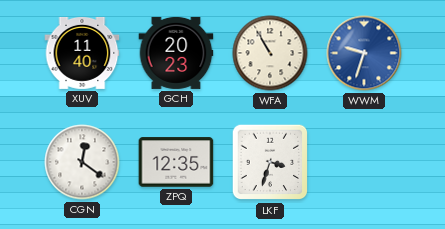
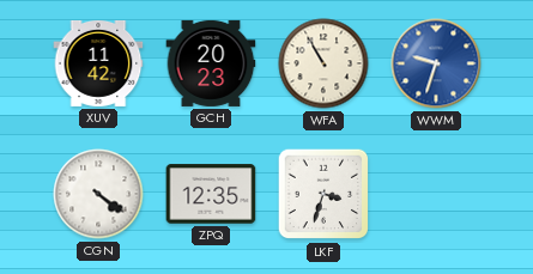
XUV: 11:40 -> 11:42 (98, 63)
CGN: 12:21 -> 4:21 (98, 194)
